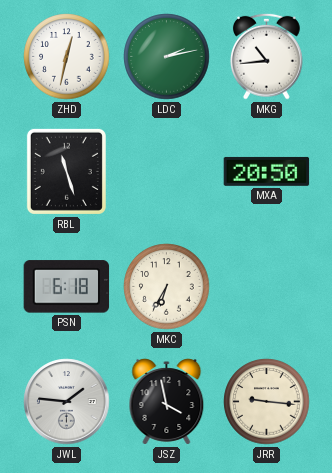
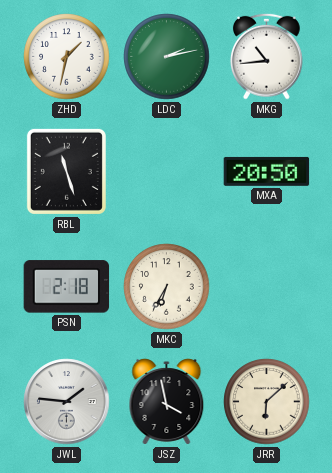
ZHD: 12:32 -> 1:32 (67, 57)
PSN: 6:18 -> 2:18 (67, 287)
JRR: 9:16 -> 6:08 (267, 402)
